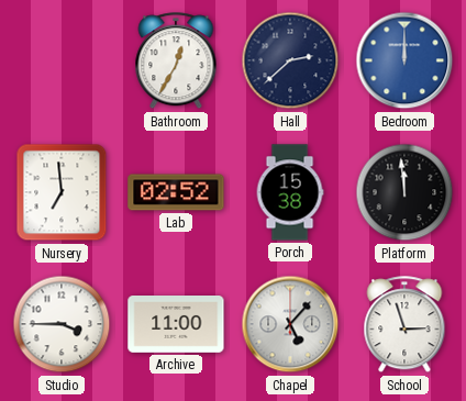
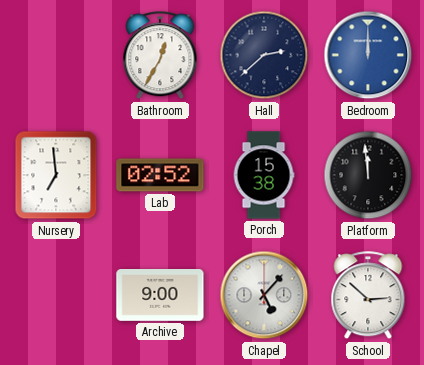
Studio: 3:45 -> none (62, 324)
Archive: 11:00 -> 9:00 (160, 296)
School: 2:57 -> 2:52 (368, 296)
